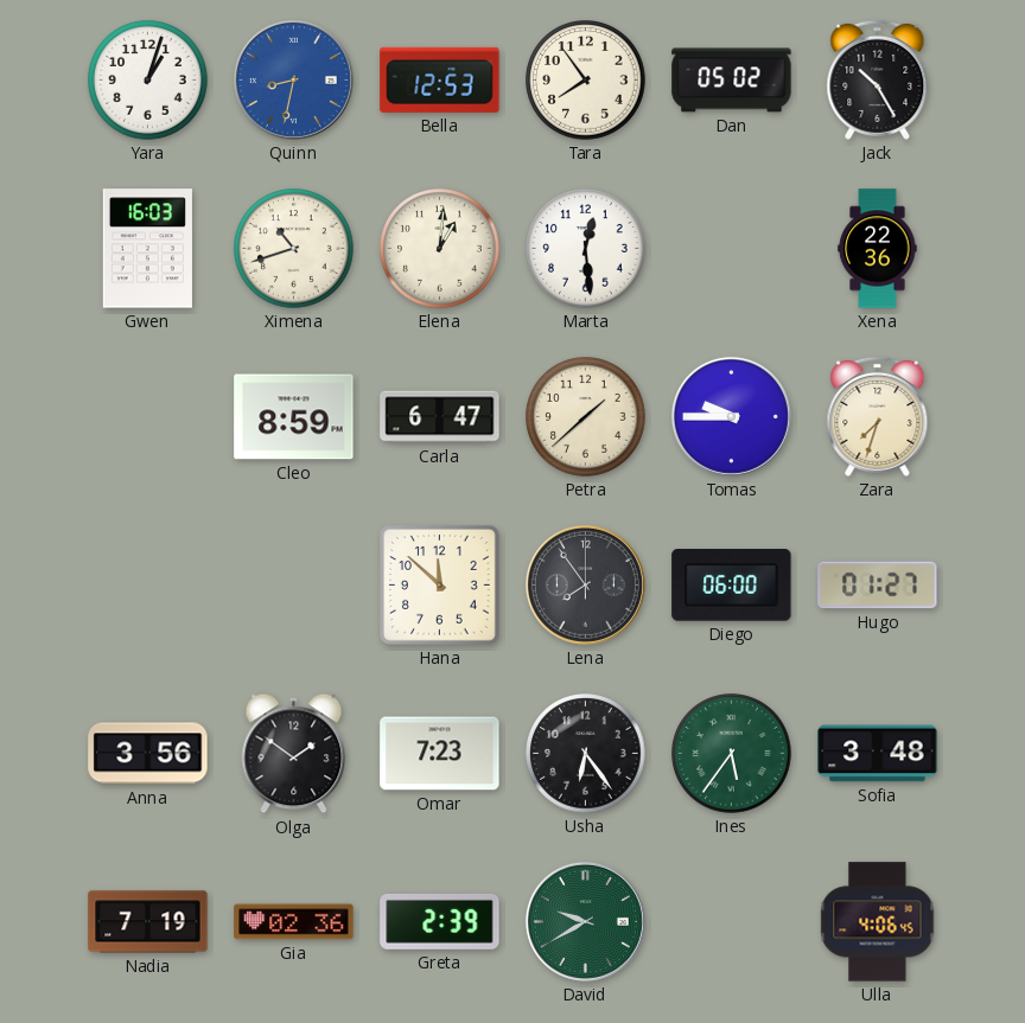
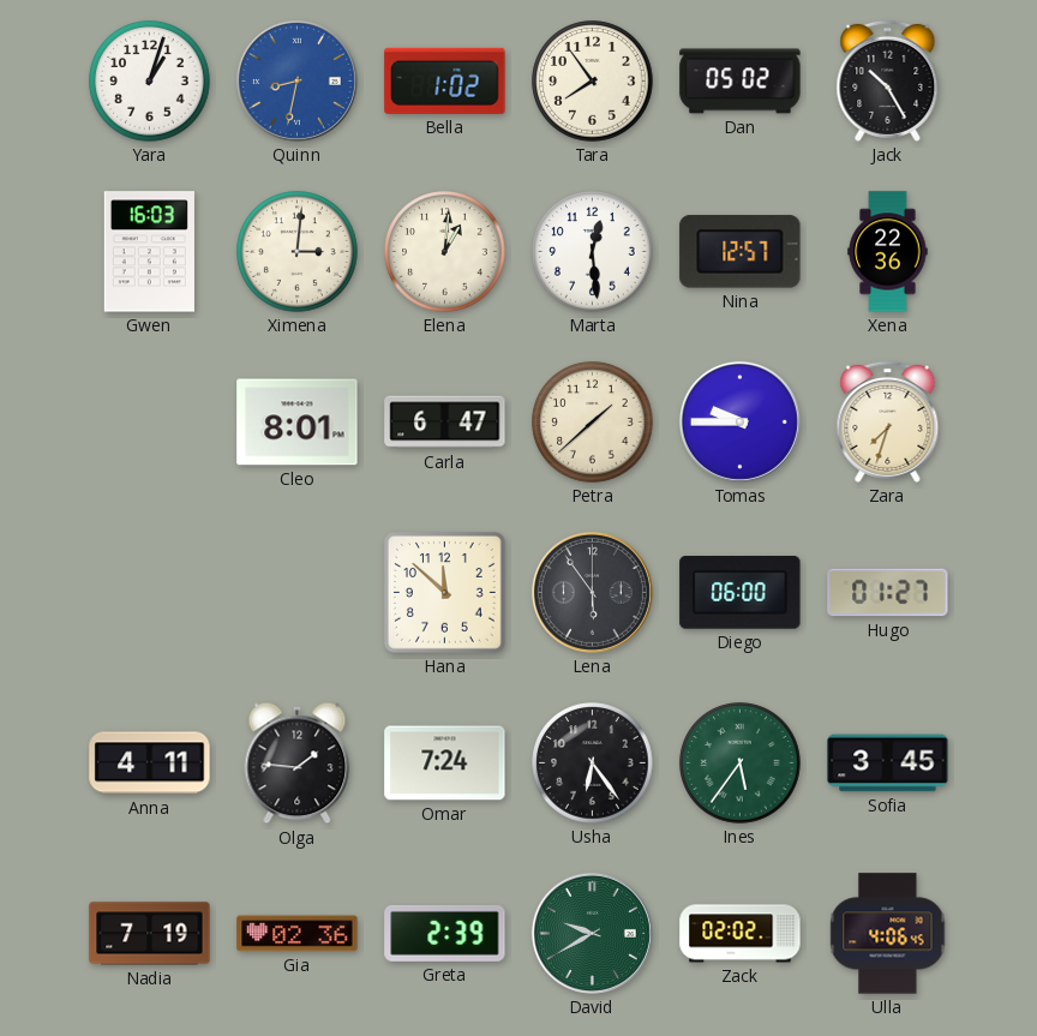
Bella: 12:53 -> 1:02 (445, 80)
Ximena: 10:42 -> 3:01 (298, 252)
Nina: none -> 12:57 (741, 252)
Cleo: 8:59 -> 8:01 (298, 423)
Lena: 7:54 -> 5:54 (592, 592)
Anna: 3:56 -> 4:11 (150, 763)
Olga: 1:51 -> 1:46 (298, 763)
Omar: 7:23 -> 7:24 (445, 763)
Sofia: 3:48 -> 3:45 (888, 763)
Zack: none -> 02:02 (741, 934)
